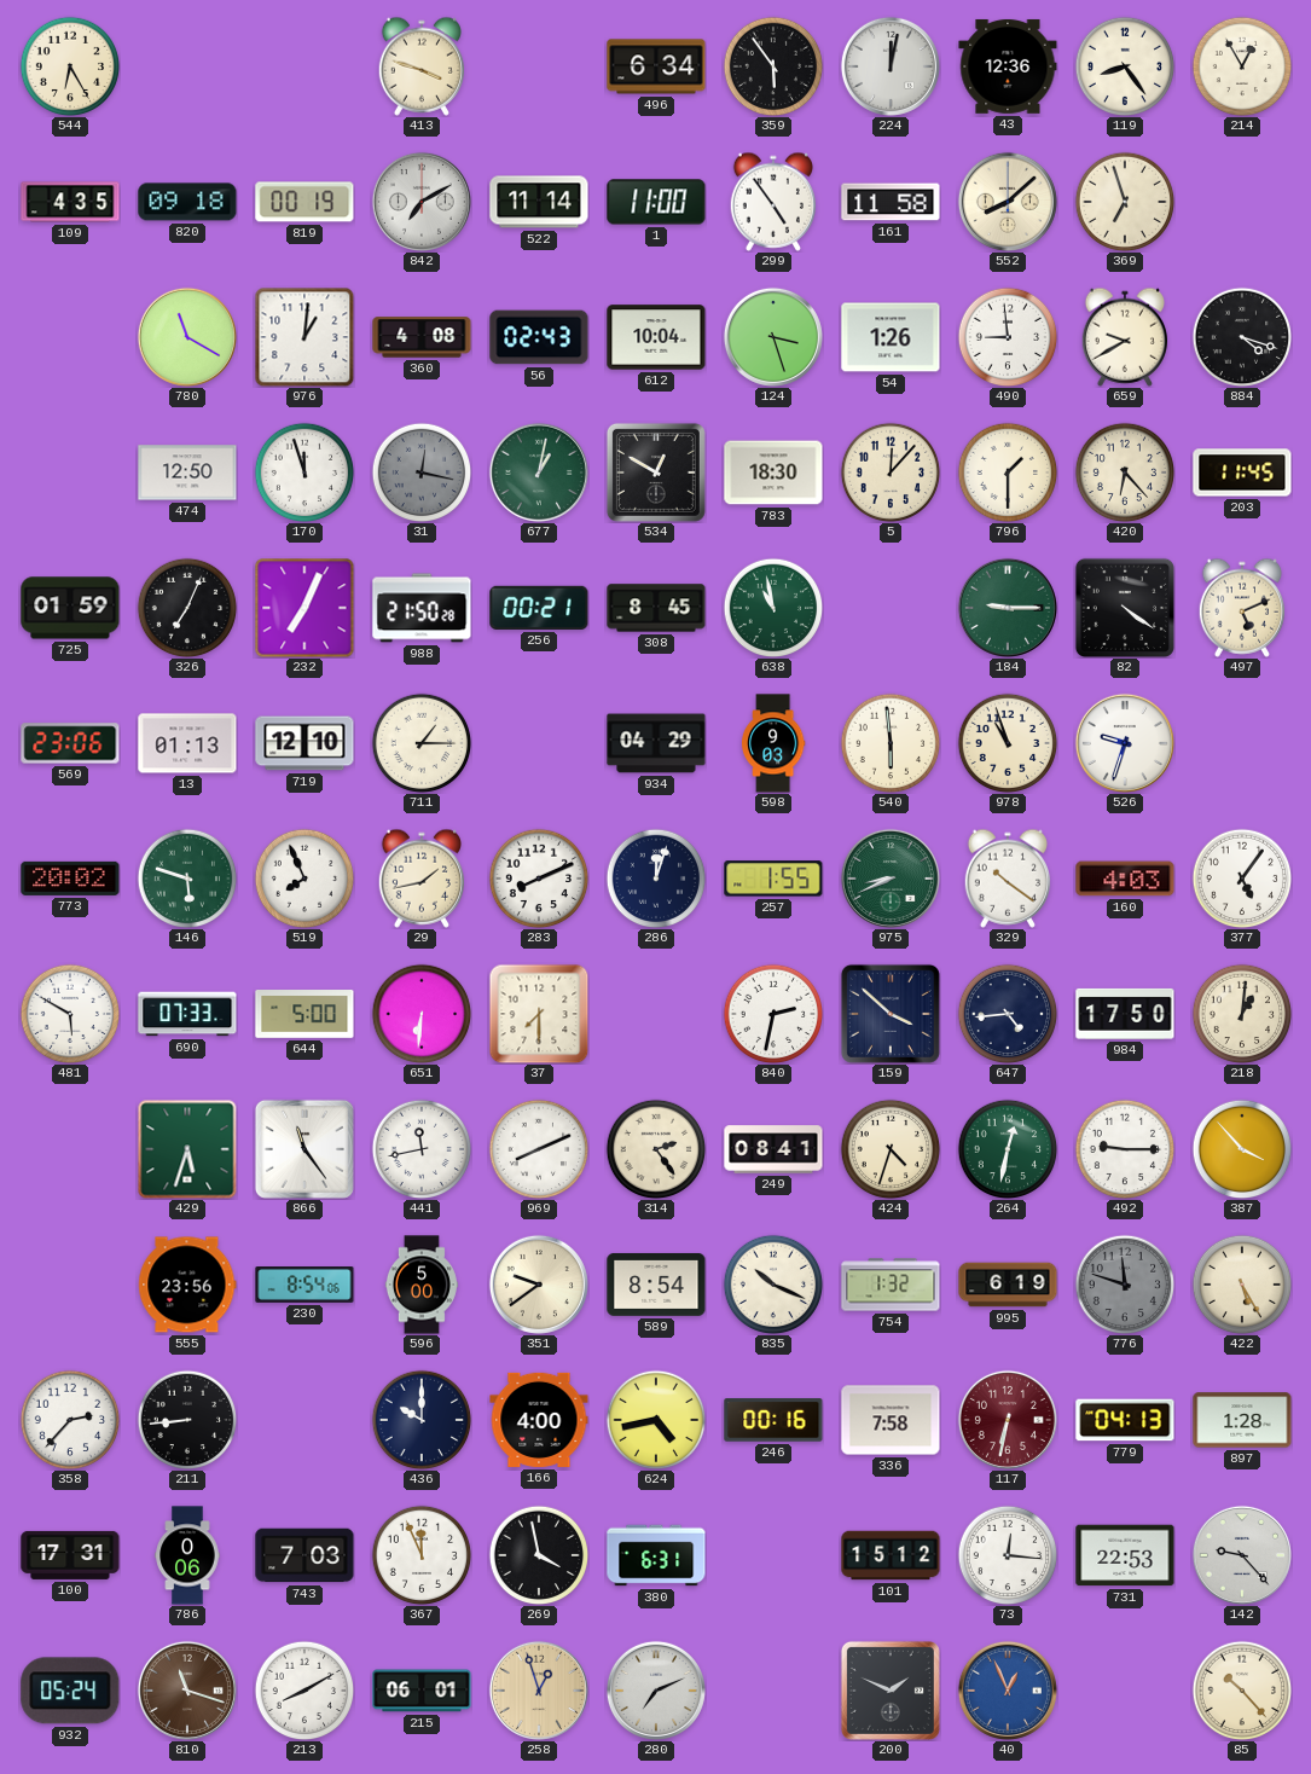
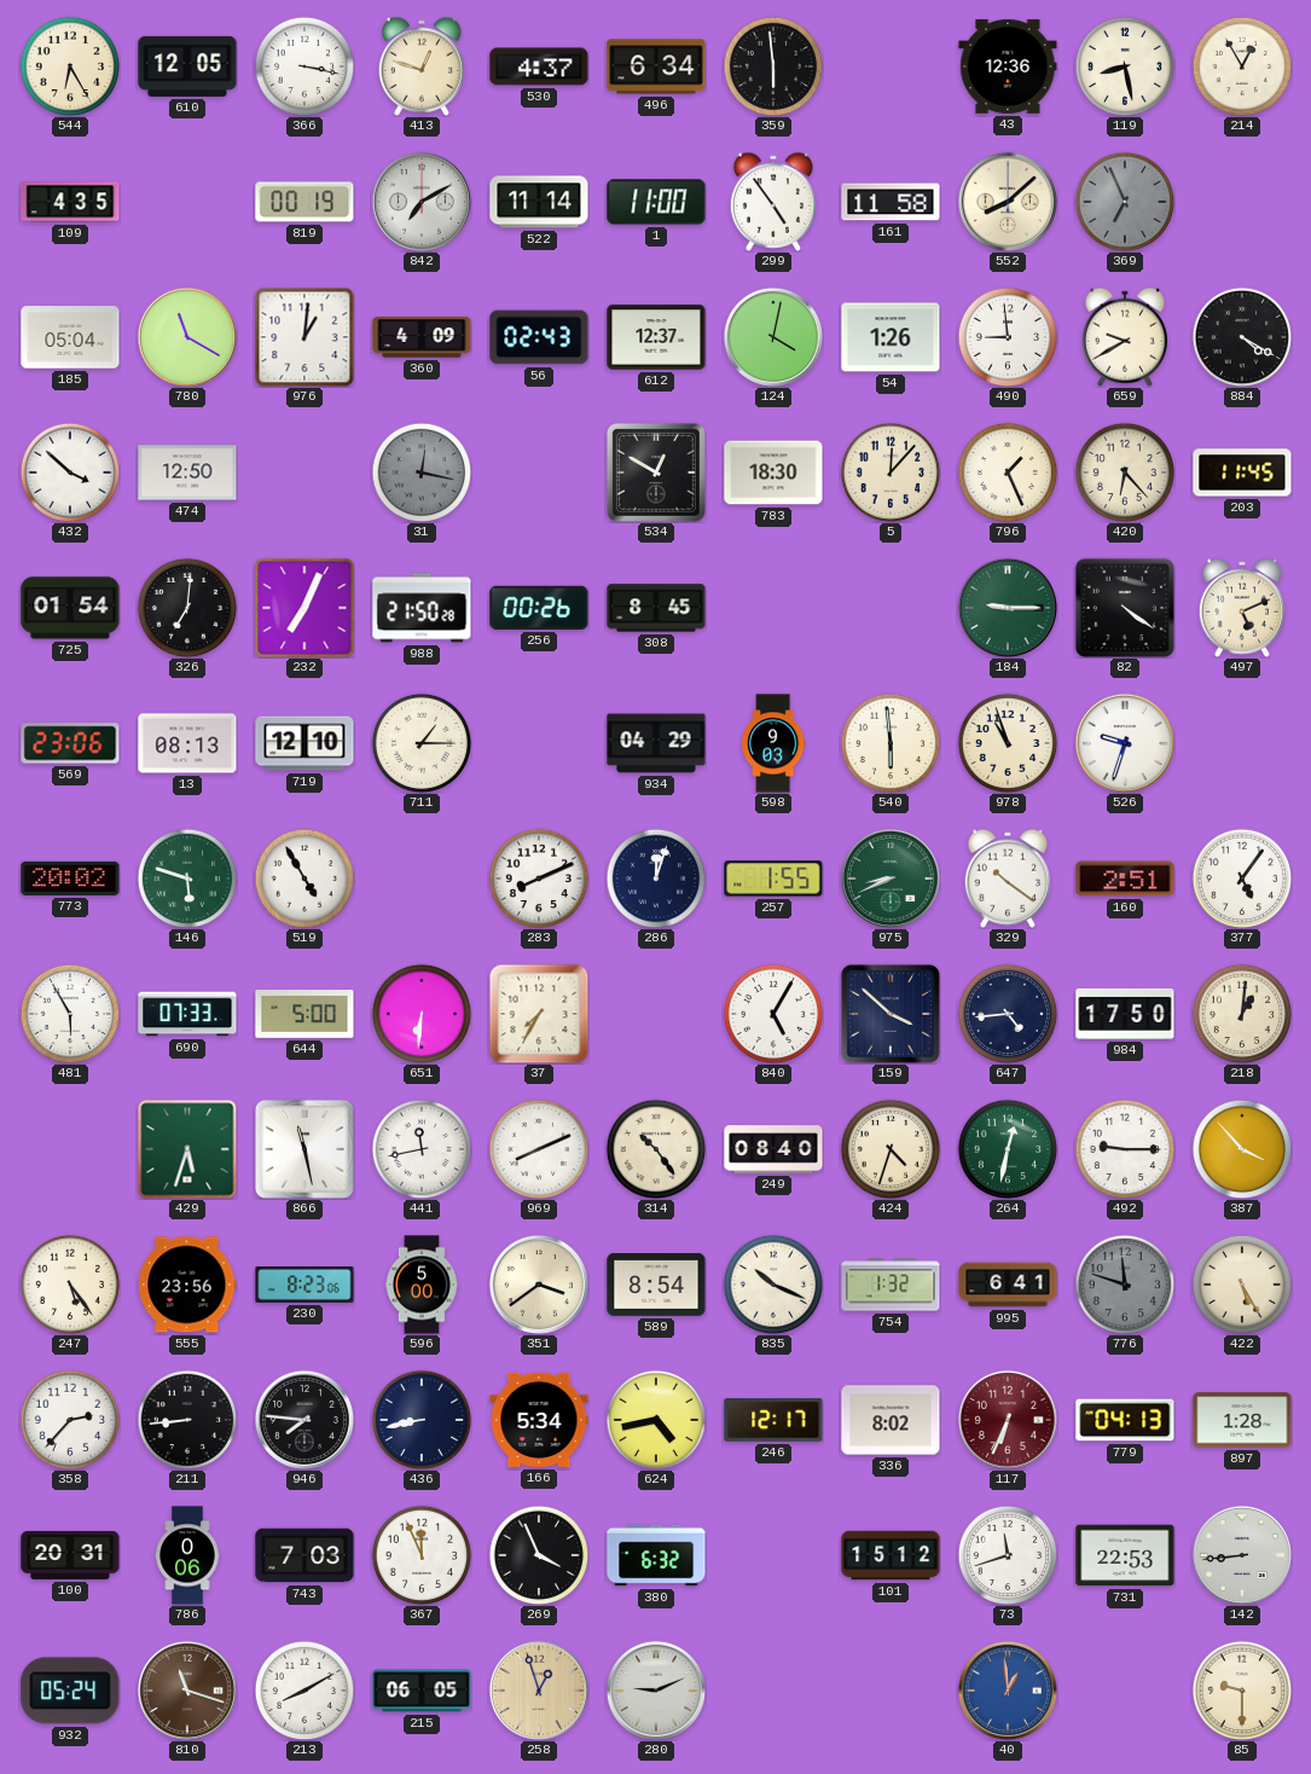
610: none -> 12:05 (187, 66)
366: none -> 3:17 (304, 66)
413: 3:48 -> 12:48 (420, 66)
530: none -> 4:37 (539, 66)
359: 5:54 -> 5:59 (773, 66)
224: 12:02 -> none (891, 66)
119: 8:24 -> 8:28 (1125, 66)
820: 09:18 -> none (187, 202)
369: 6:57 -> 6:56 (1125, 202)
369 dial: cream -> grey (1125, 202)
185: none -> 05:04 (70, 337)
360: 4:08 -> 4:09 (422, 337)
612: 10:04 -> 12:37 (656, 337)
124: 3:27 -> 4:02 (773, 337)
884: 4:18 -> 4:20 (1242, 337)
432: none -> 3:52 (70, 473)
170: 11:57 -> none (304, 473)
677: 1:02 -> none (539, 473)
796: 1:30 -> 1:26 (1008, 473)
725: 01:59 -> 01:54 (70, 608)
326: 7:04 -> 7:01 (187, 608)
256: 00:21 -> 00:26 (539, 608)
638: 10:58 -> none (773, 608)
13: 01:13 -> 08:13 (187, 743)
519: 7:56 -> 4:55 (304, 879)
29: 1:43 -> none (420, 879)
160: 4:03 -> 2:51 (1125, 879)
481: 5:50 -> 5:55 (70, 1014)
37: 7:30 -> 7:35 (539, 1014)
840: 2:32 -> 5:05 (773, 1014)
866: 11:24 -> 11:28 (304, 1149)
314: 2:24 -> 10:24 (656, 1149)
249: 08:41 -> 08:40 (773, 1149)
247: none -> 5:24 (70, 1285)
230: 8:54 -> 8:23 (304, 1286)
351: 9:39 -> 3:39 (539, 1285)
995: 6:19 -> 6:41 (1008, 1285)
946: none -> 7:46 (304, 1420)
436: 10:00 -> 8:43 (422, 1420)
166: 4:00 -> 5:34 (539, 1420)
246: 00:16 -> 12:17 (773, 1420)
336: 7:58 -> 8:02 (891, 1420)
117: 6:32 -> 6:34 (1008, 1420)
100: 17:31 -> 20:31 (70, 1555)
269: 3:58 -> 3:56 (539, 1555)
380: 6:31 -> 6:32 (656, 1555)
73: 12:16 -> 11:42 (1008, 1555)
142: 9:23 -> 8:44 (1242, 1555)
215: 06:01 -> 06:05 (422, 1691)
280: 7:11 -> 9:11 (656, 1691)
200: 1:49 -> none (891, 1691)
40: 12:56 -> 12:59 (1008, 1691)
85: 10:23 -> 9:30 (1242, 1691)
